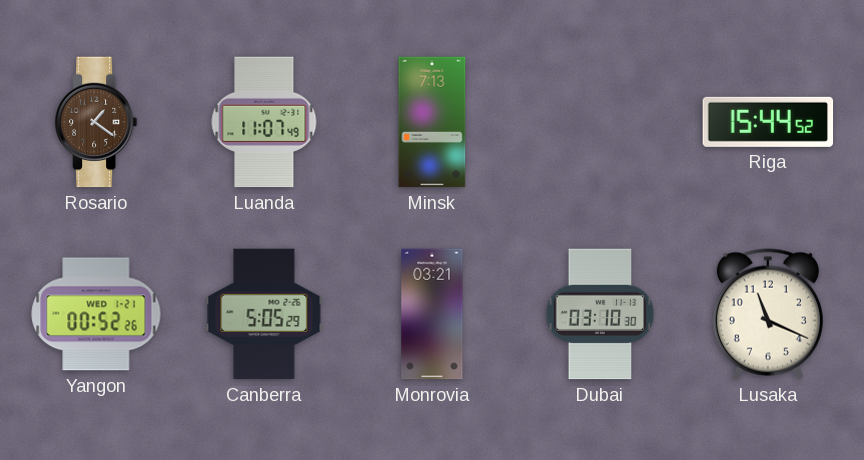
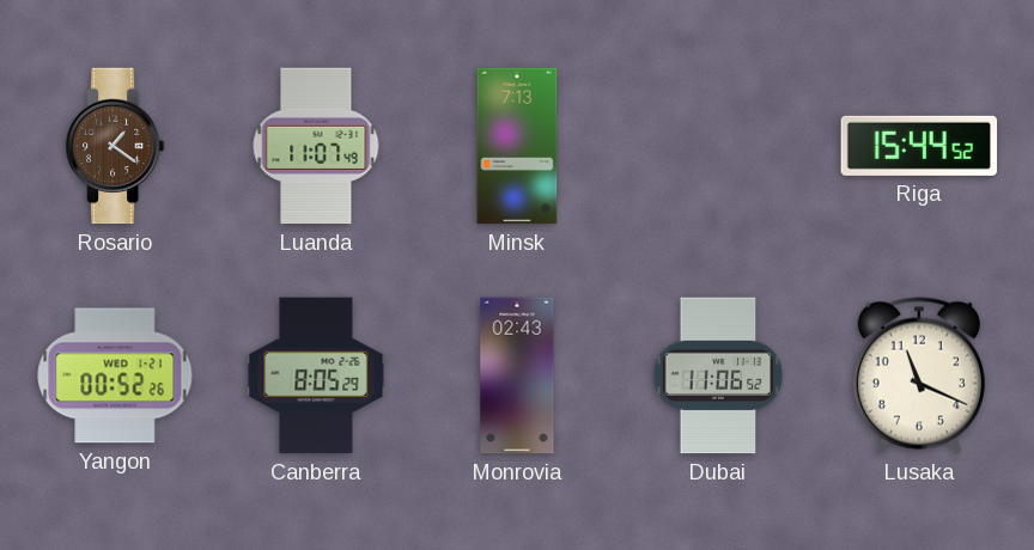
Canberra: 5:05 -> 8:05 (316, 375)
Monrovia: 03:21 -> 02:43 (517, 375)
Dubai: 03:10 -> 11:06 (718, 375)
